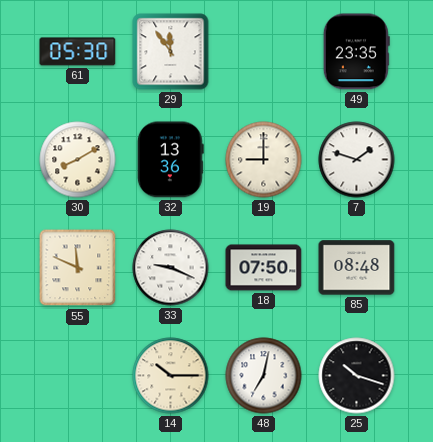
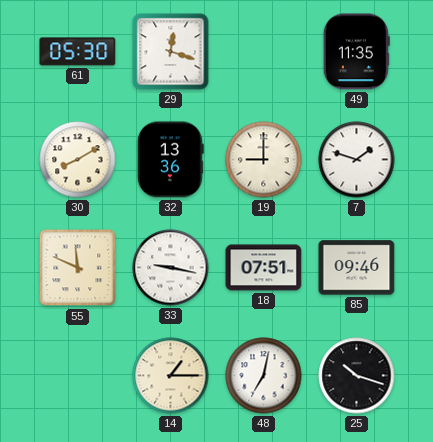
29: 11:54 -> 12:18 (171, 52)
49: 23:35 -> 11:35 (356, 52)
33: 9:19 -> 9:17 (171, 268)
18: 07:50 -> 07:51 (264, 268)
85: 08:48 -> 09:46 (357, 268)
14: 10:15 -> 1:15 (171, 376)
